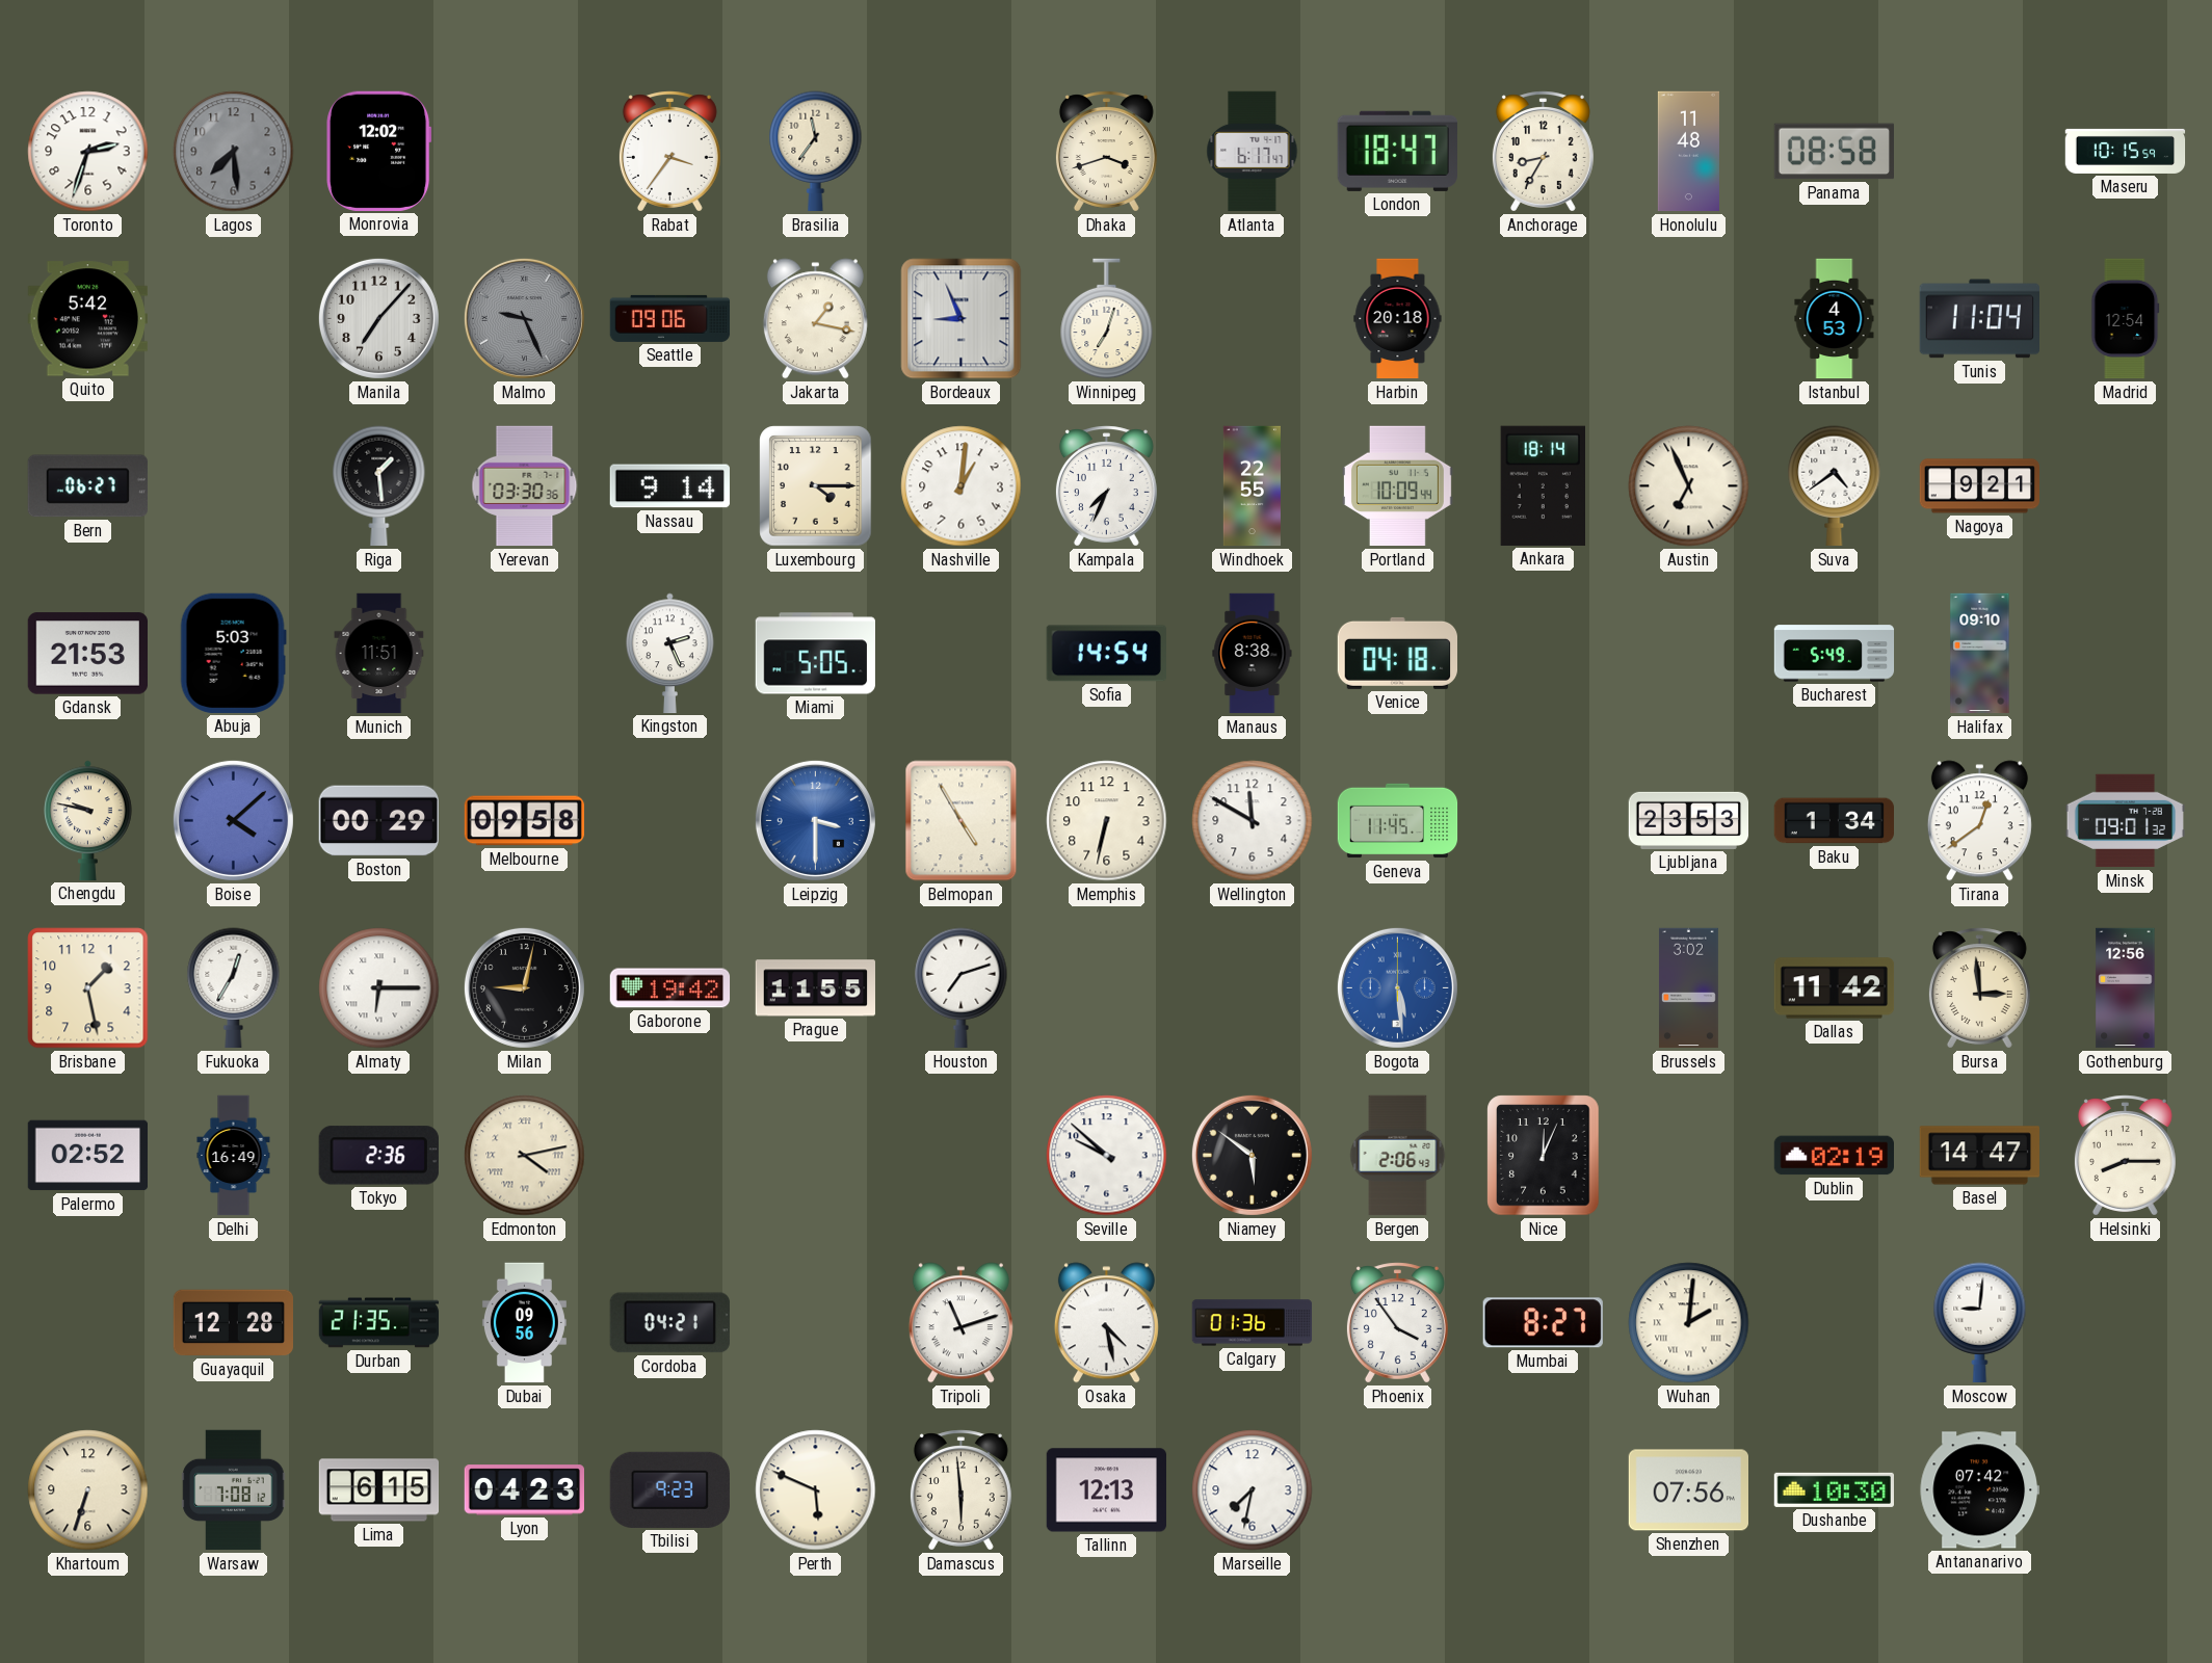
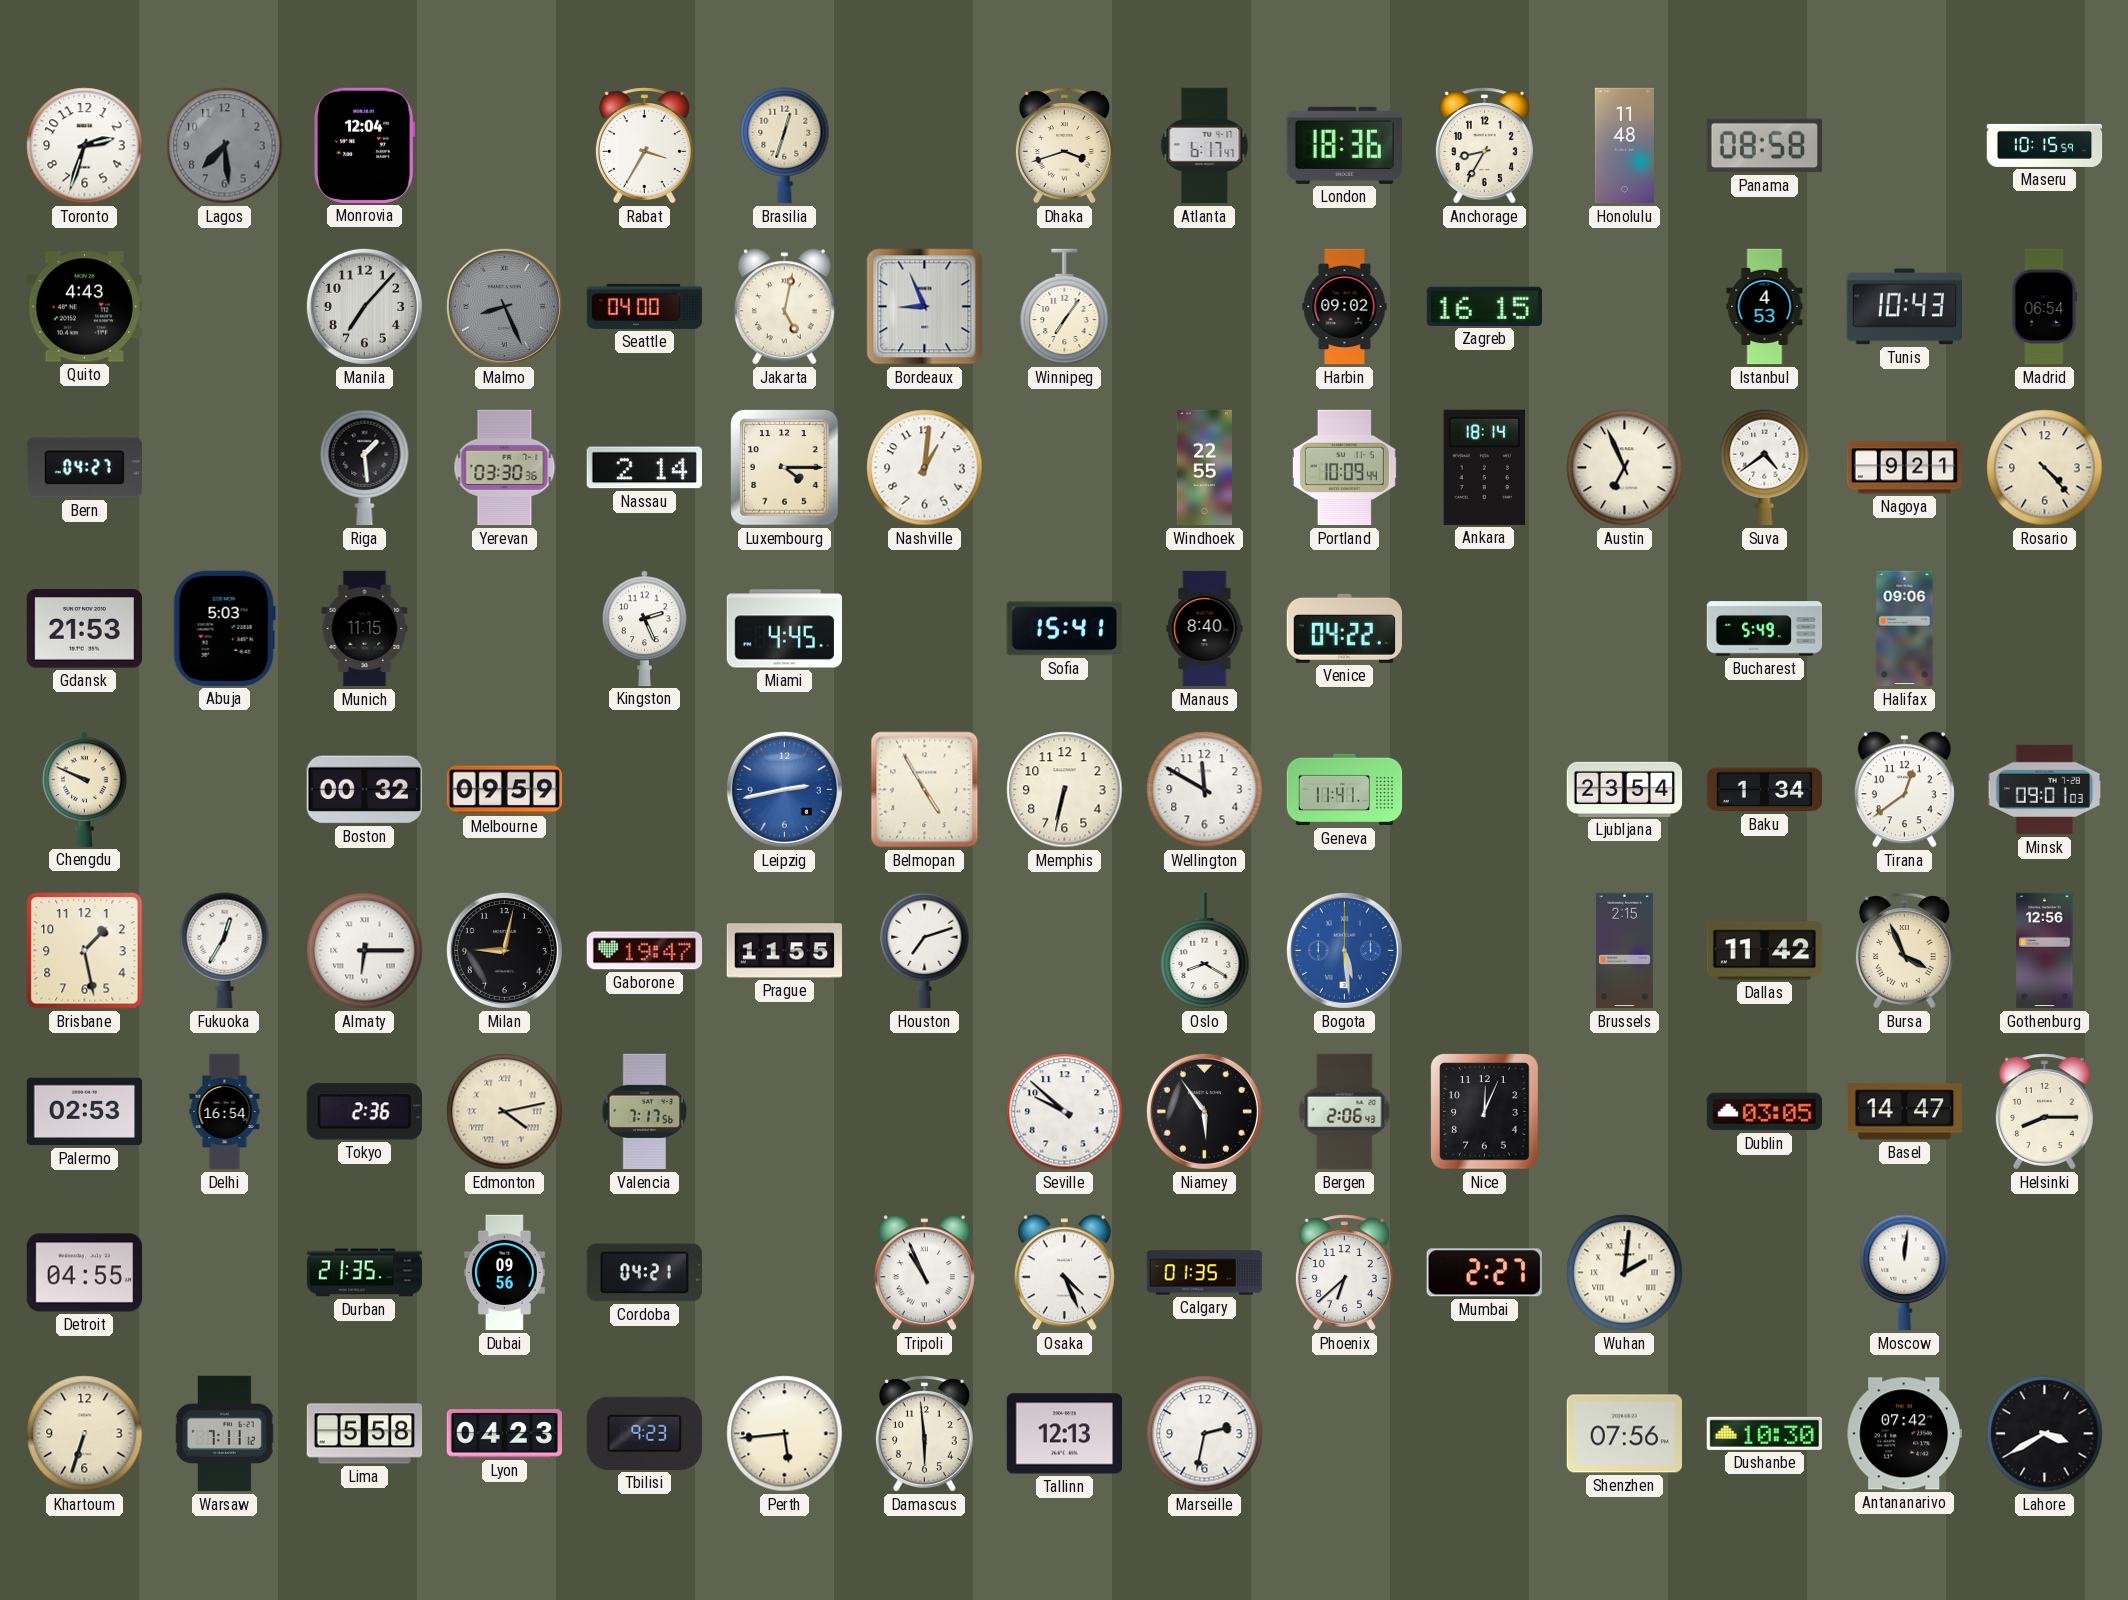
Monrovia: 12:02 -> 12:04 (365, 145)
Rabat: 3:36 -> 3:35 (644, 146)
Brasilia: 11:36 -> 12:33 (785, 146)
London: 18:47 -> 18:36 (1344, 145)
Quito: 5:42 -> 4:43 (84, 307)
Malmo: 9:26 -> 8:26 (504, 306)
Seattle: 09:06 -> 04:00 (645, 306)
Jakarta: 1:17 -> 5:02 (784, 307)
Winnipeg: 7:03 -> 7:06 (1065, 307)
Harbin: 20:18 -> 09:02 (1345, 307)
Zagreb: none -> 16:15 (1484, 306)
Tunis: 11:04 -> 10:43 (1904, 307)
Madrid: 12:54 -> 06:54 (2045, 307)
Bern: 06:27 -> 04:27 (84, 468)
Nassau: 9:14 -> 2:14 (644, 468)
Kampala: 7:34 -> none (1106, 486)
Rosario: none -> 4:23 (2045, 468)
Munich: 11:51 -> 11:15 (365, 629)
Miami: 5:05 -> 4:45 (784, 629)
Sofia: 14:54 -> 15:41 (1064, 629)
Manaus: 8:38 -> 8:40 (1205, 629)
Venice: 04:18 -> 04:22 (1344, 628)
Halifax: 09:10 -> 09:06 (1905, 629)
Chengdu: 9:47 -> 9:49 (85, 789)
Boise: 4:08 -> none (233, 820)
Boston: 00:29 -> 00:32 (364, 790)
Melbourne: 09:58 -> 09:59 (505, 790)
Leipzig: 3:30 -> 2:43 (784, 789)
Geneva: 11:45 -> 11:41 (1345, 790)
Ljubljana: 23:53 -> 23:54 (1625, 789)
Minsk: 09:01:32 -> 09:01:03 (2045, 790)
Gaborone: 19:42 -> 19:47 (645, 951)
Oslo: none -> 8:20 (1205, 951)
Brussels: 3:02 -> 2:15 (1624, 951)
Bursa: 2:59 -> 3:56 (1904, 951)
Palermo: 02:52 -> 02:53 (84, 1112)
Delhi: 16:49 -> 16:54 (225, 1112)
Valencia: none -> 7:17 (645, 1112)
Niamey: 5:51 -> 5:54 (1204, 1111)
Dublin: 02:19 -> 03:05 (1764, 1112)
Detroit: none -> 04:55 (85, 1273)
Guayaquil: 12:28 -> none (233, 1323)
Tripoli: 11:12 -> 10:56 (924, 1273)
Osaka: 4:28 -> 4:26 (1064, 1273)
Calgary: 01:36 -> 01:35 (1205, 1273)
Phoenix: 3:54 -> 6:38 (1344, 1273)
Mumbai: 8:27 -> 2:27 (1484, 1273)
Moscow: 9:01 -> 12:01 (1905, 1273)
Warsaw: 7:08 -> 7:11 (225, 1434)
Lima: 6:15 -> 5:58 (365, 1434)
Perth: 5:49 -> 5:44 (785, 1434)
Marseille: 7:32 -> 2:32 (1205, 1434)
Lahore: none -> 3:40 (2045, 1434)
